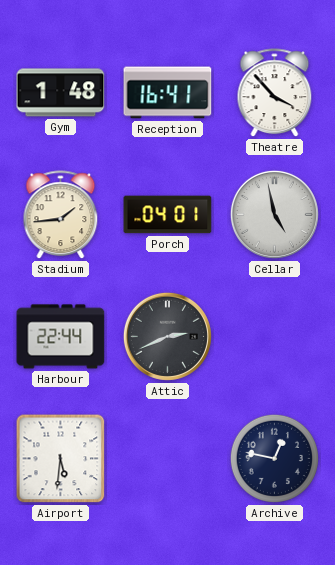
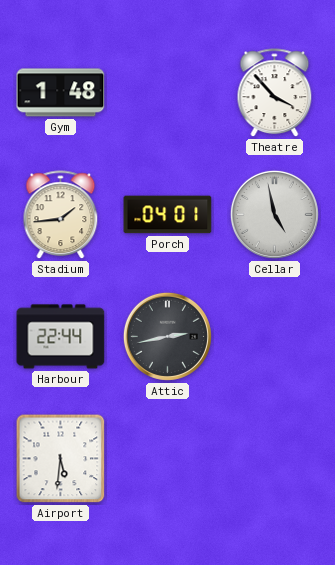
Reception: 16:41 -> none (168, 93)
Attic: 2:41 -> 2:43 (167, 336)
Archive: 12:47 -> none (274, 458)
